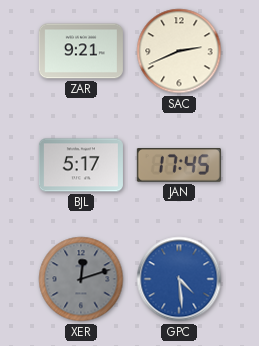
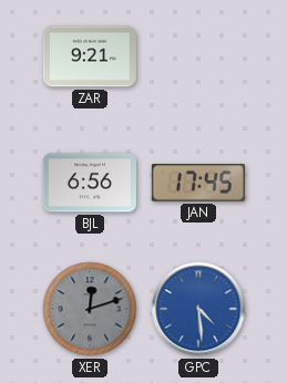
SAC: 2:41 -> none (179, 51)
BJL: 5:17 -> 6:56 (90, 183)
